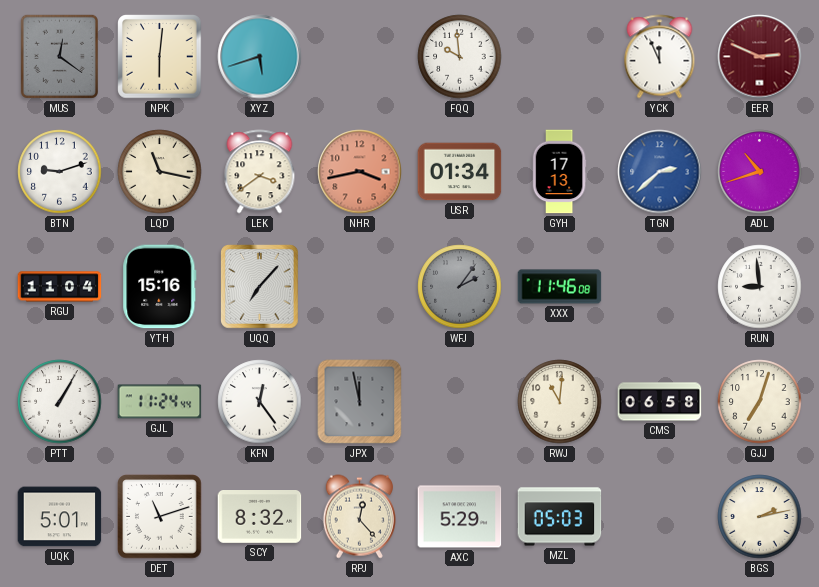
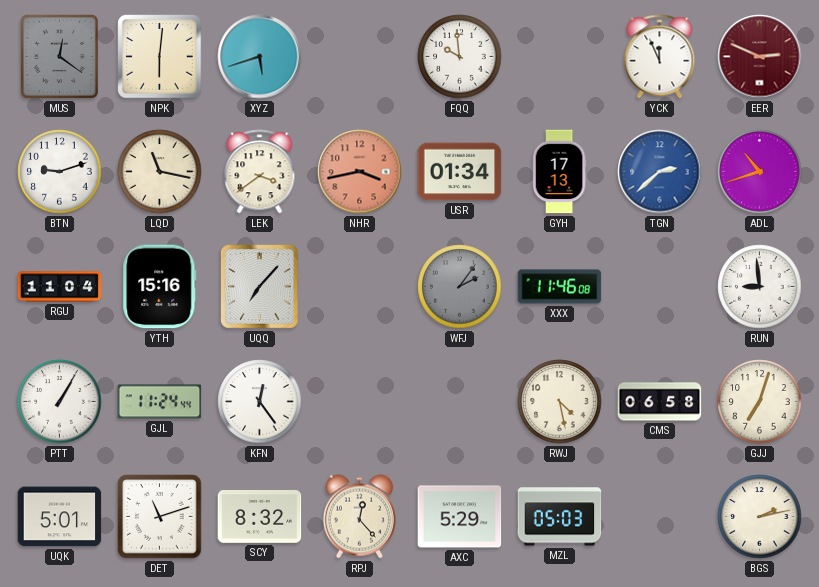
JPX: 11:58 -> none (360, 402)
RWJ: 11:01 -> 4:28 (560, 402)
